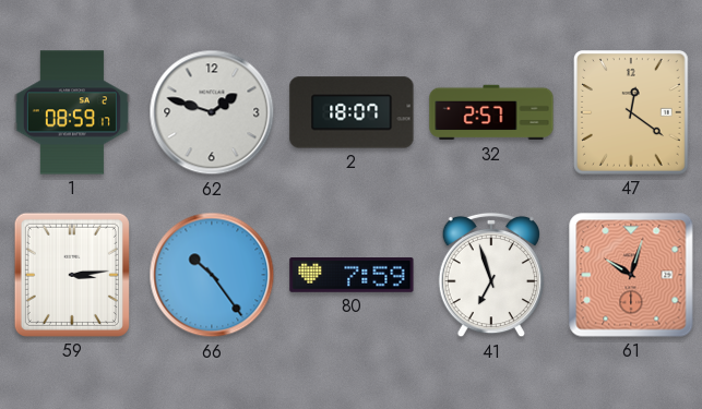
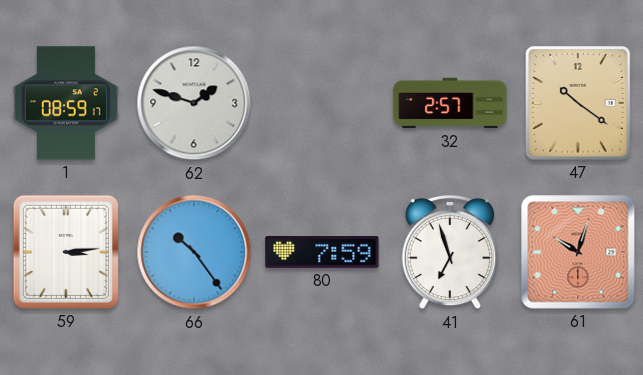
2: 18:07 -> none (352, 112)
47: 12:21 -> 10:21 (579, 104)
